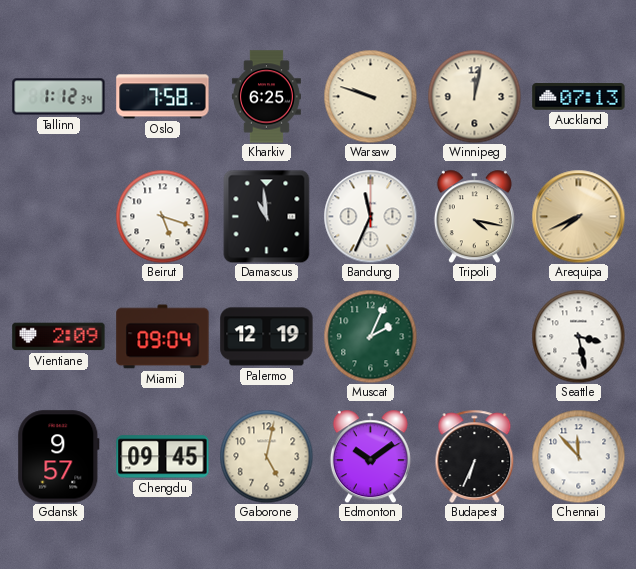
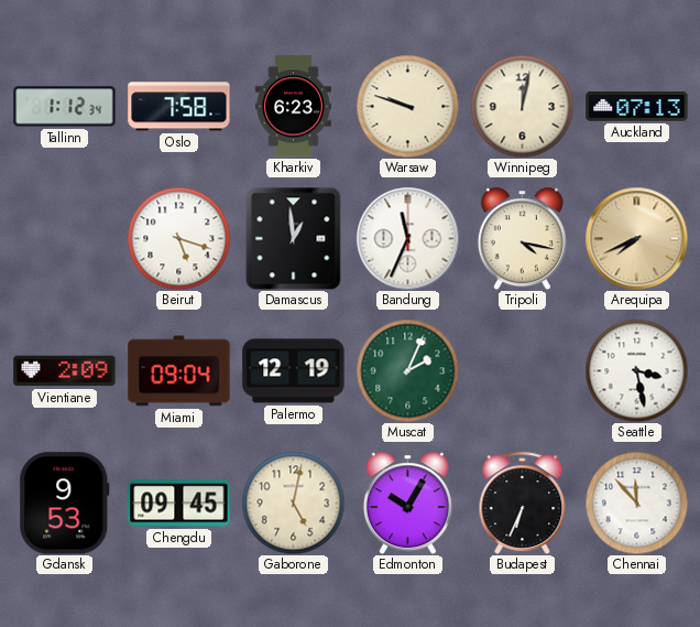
Kharkiv: 6:25 -> 6:23 (293, 107)
Damascus: 10:59 -> 12:59 (294, 238)
Gdansk: 9:57 -> 9:53 (65, 504)
Edmonton: 10:09 -> 10:05 (407, 502)
